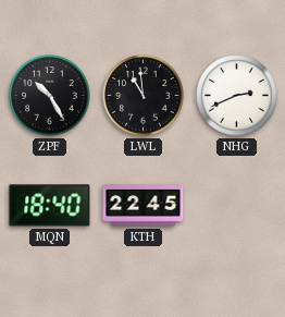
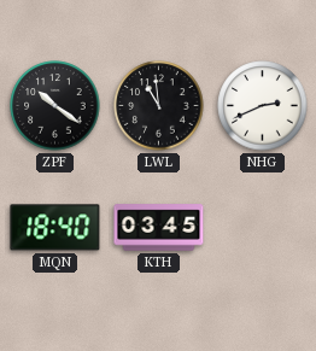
ZPF: 10:25 -> 10:21 (55, 106)
KTH: 22:45 -> 03:45 (159, 228)
